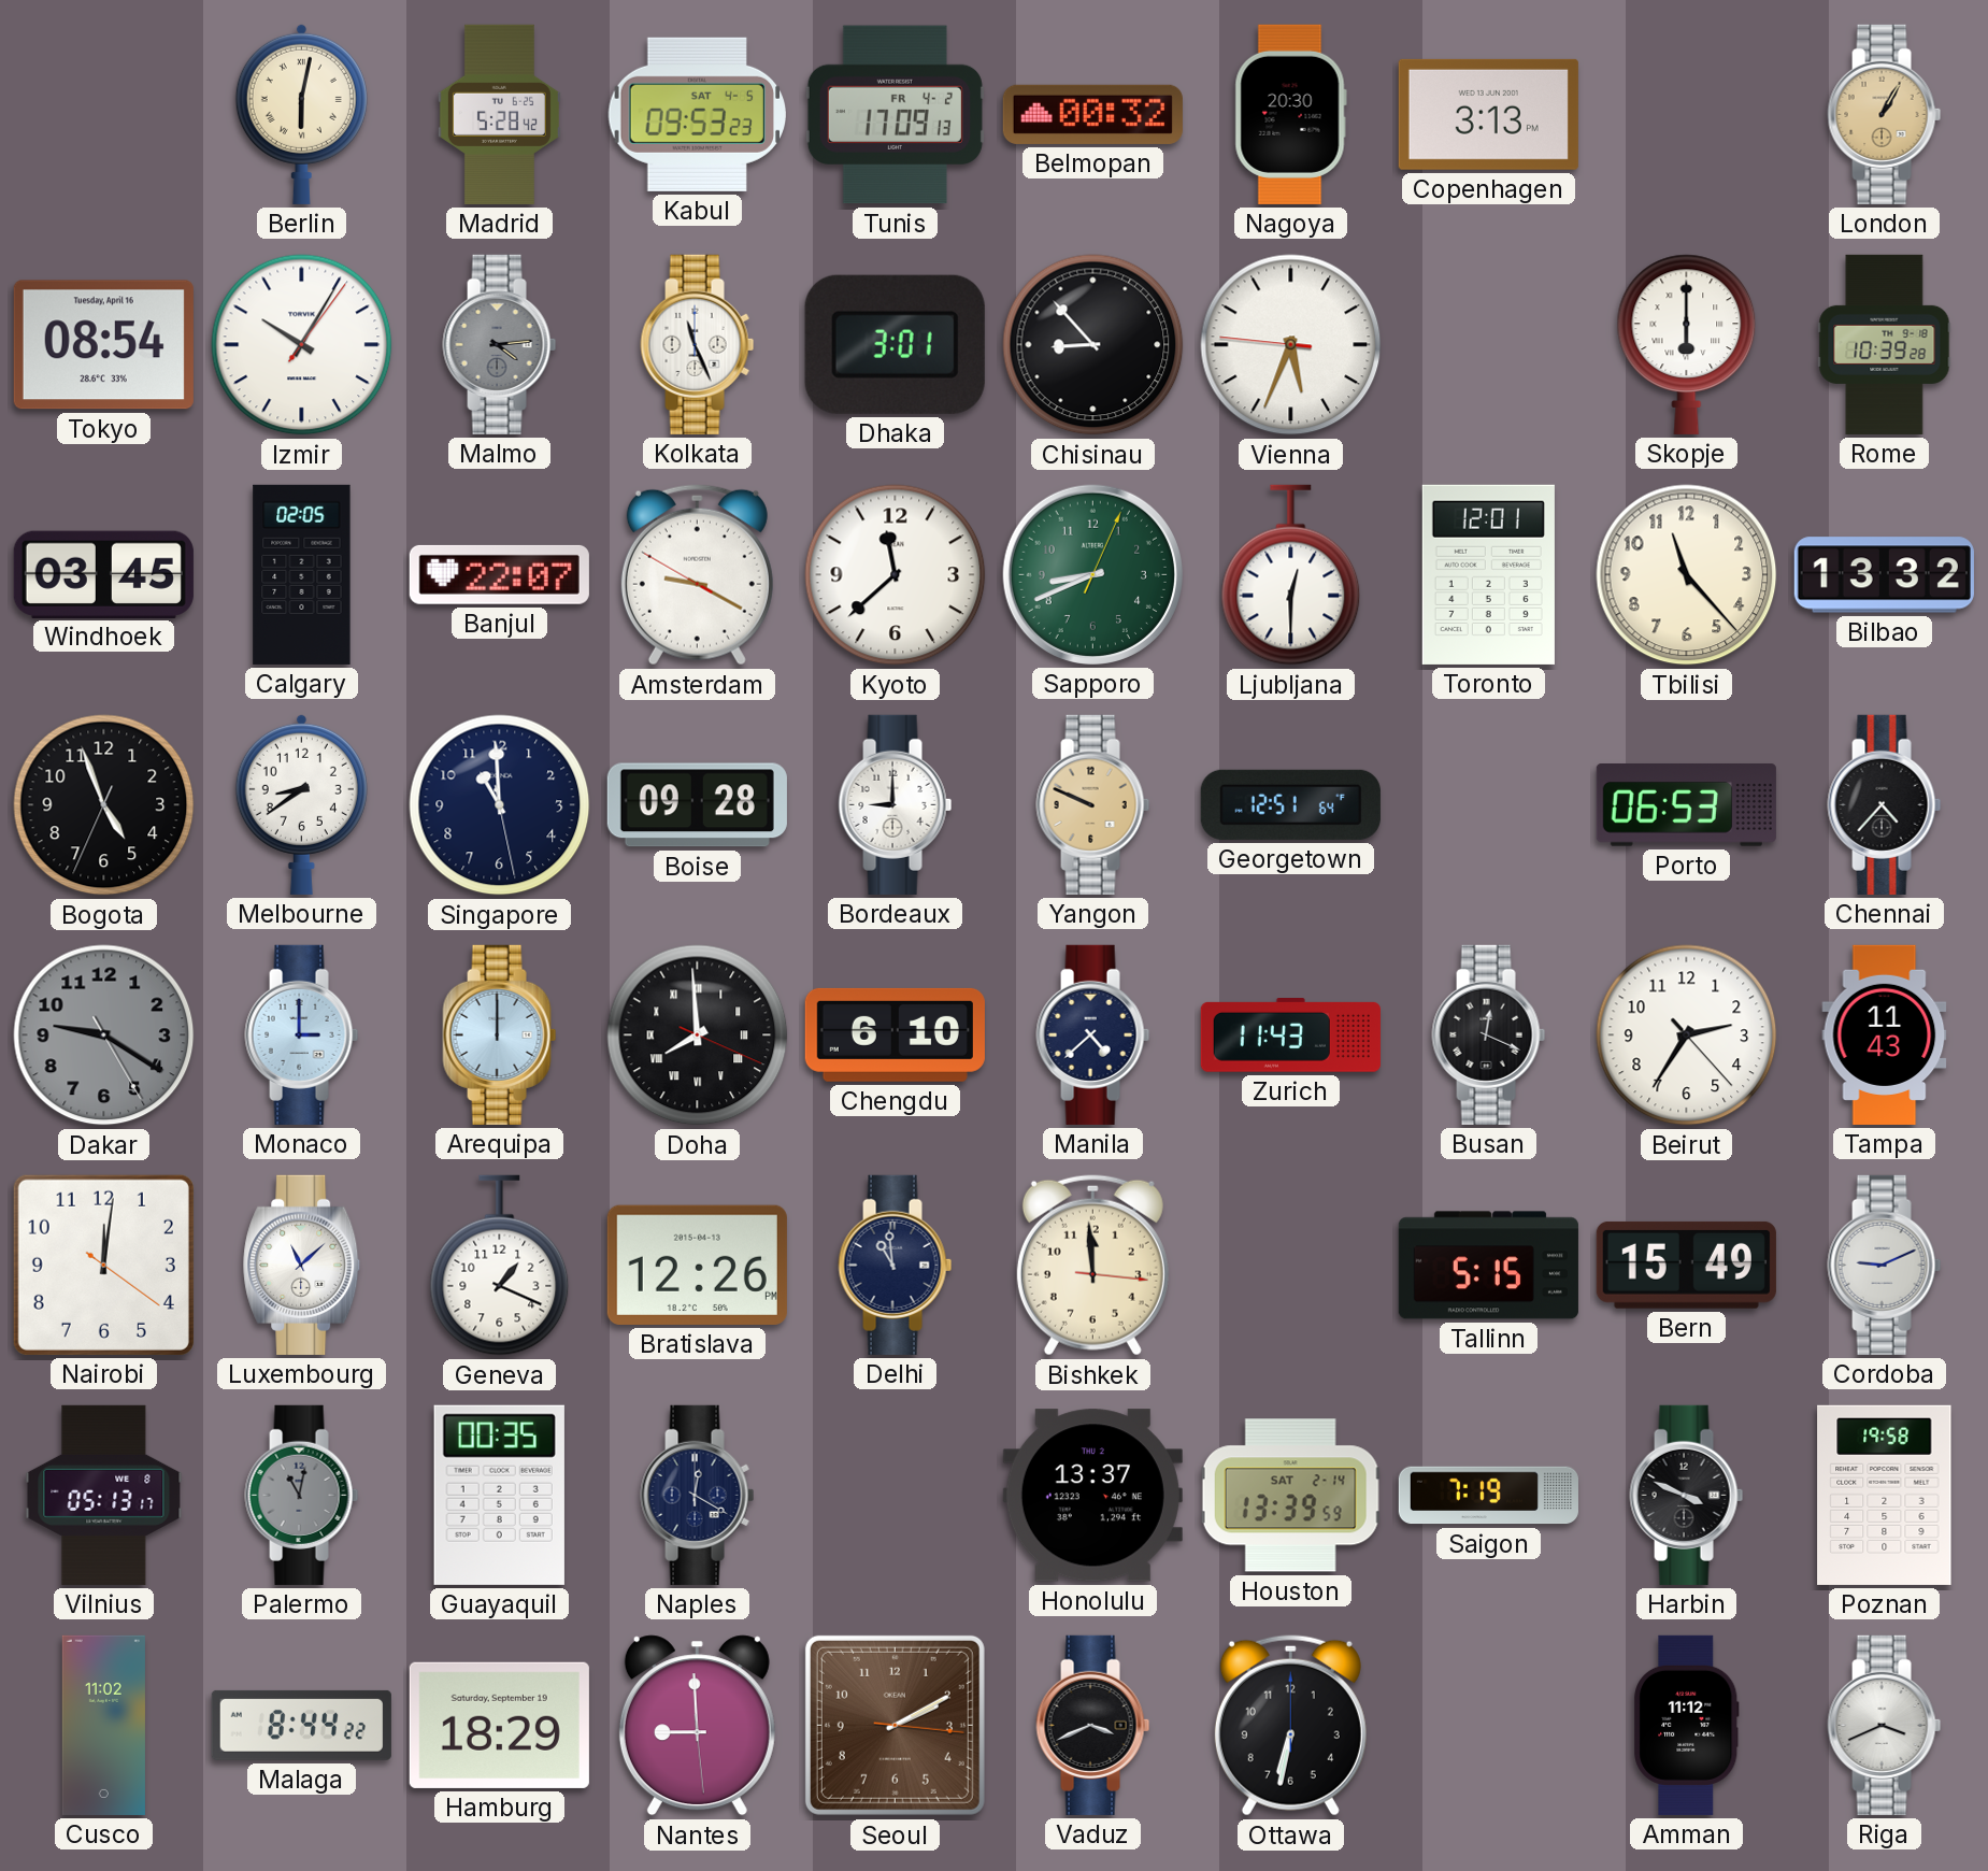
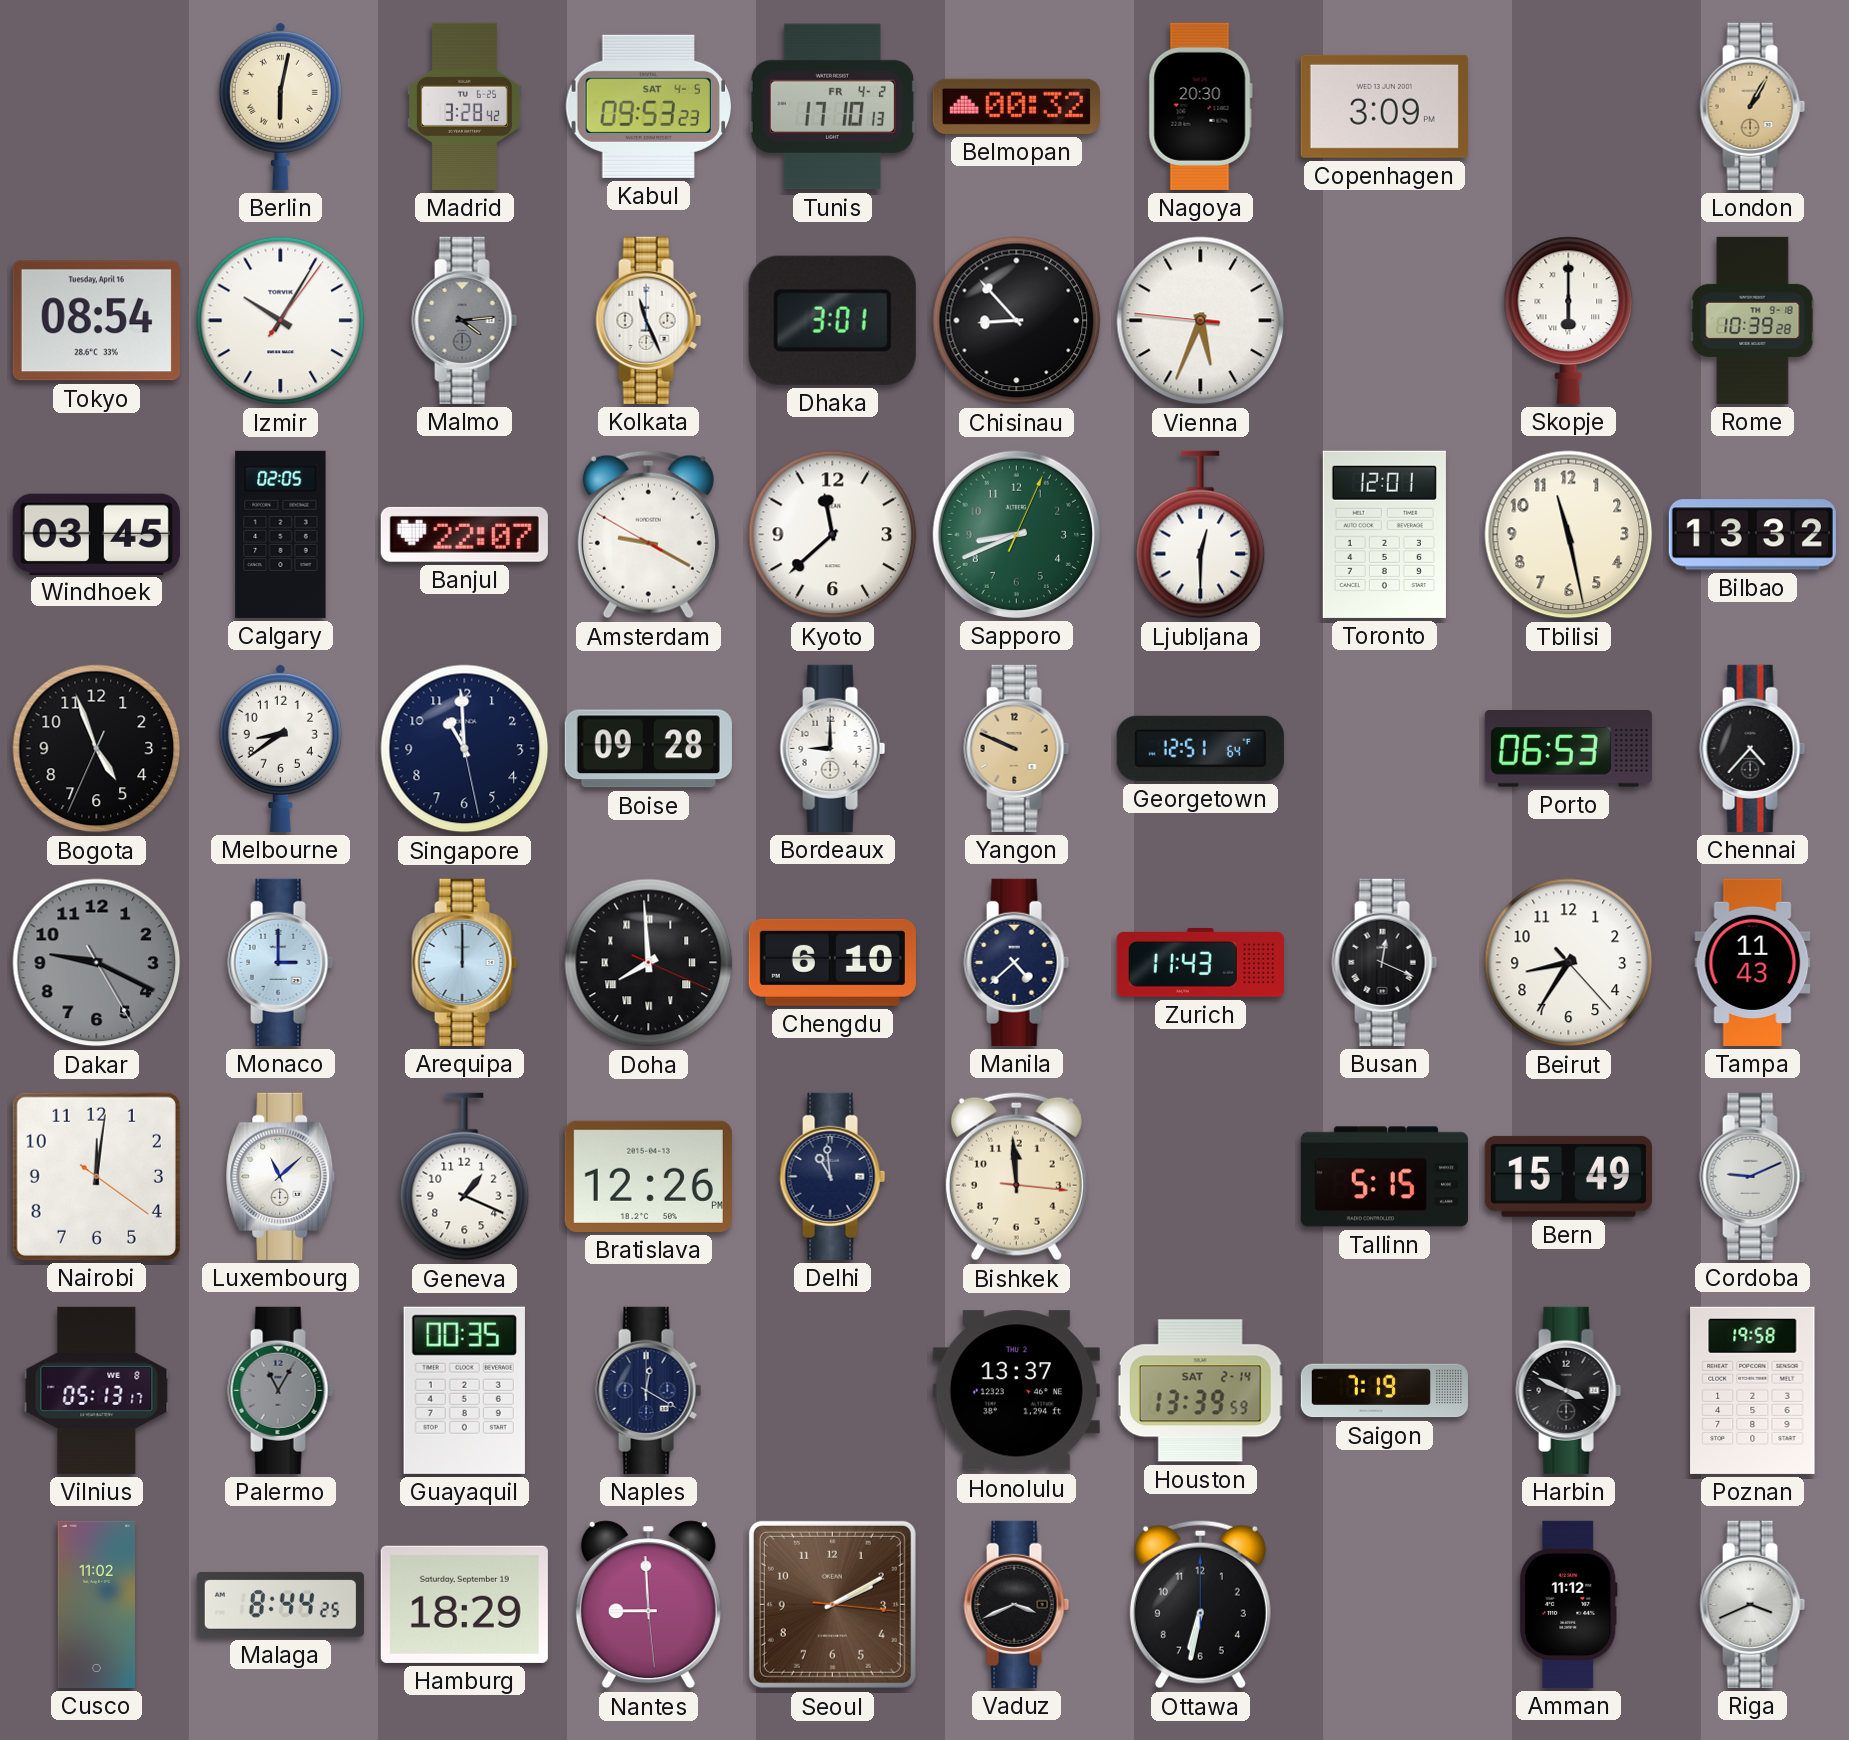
Madrid: 5:28 -> 3:28 (464, 106)
Tunis: 17:09 -> 17:10 (832, 107)
Copenhagen: 3:13 -> 3:09 (1384, 106)
Tbilisi: 11:23 -> 11:28 (1569, 535)
Dakar: 9:20 -> 9:19 (97, 963)
Beirut: 2:35 -> 8:35 (1569, 963)
Palermo: 11:02 -> 11:05 (281, 1390)
Malaga: 8:44:22 -> 8:44:25 (280, 1604)
